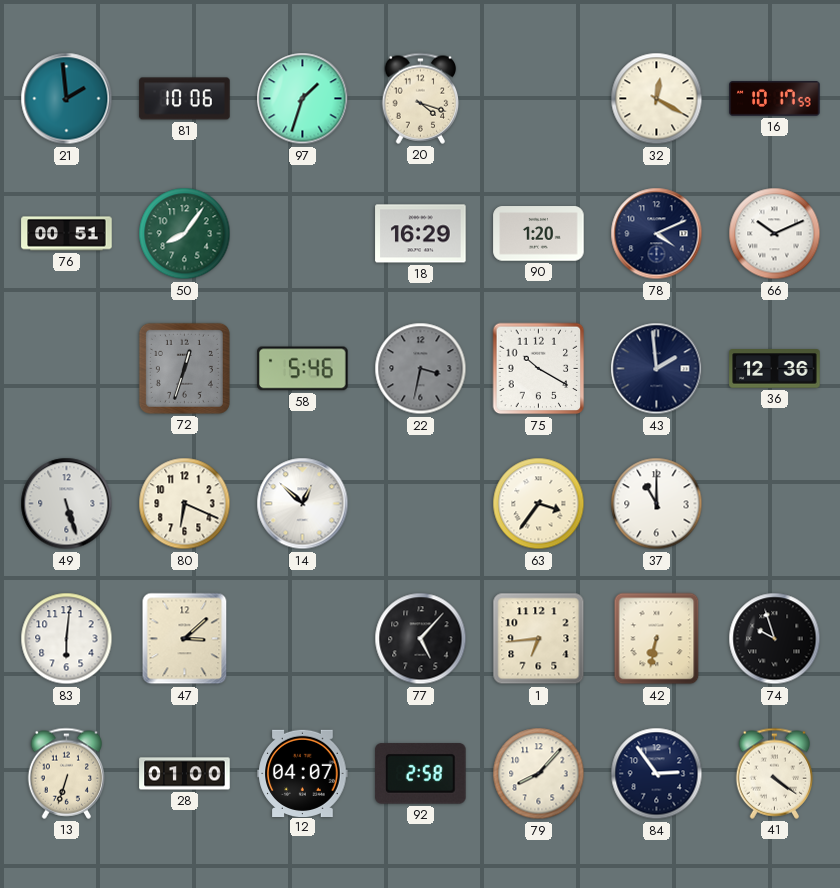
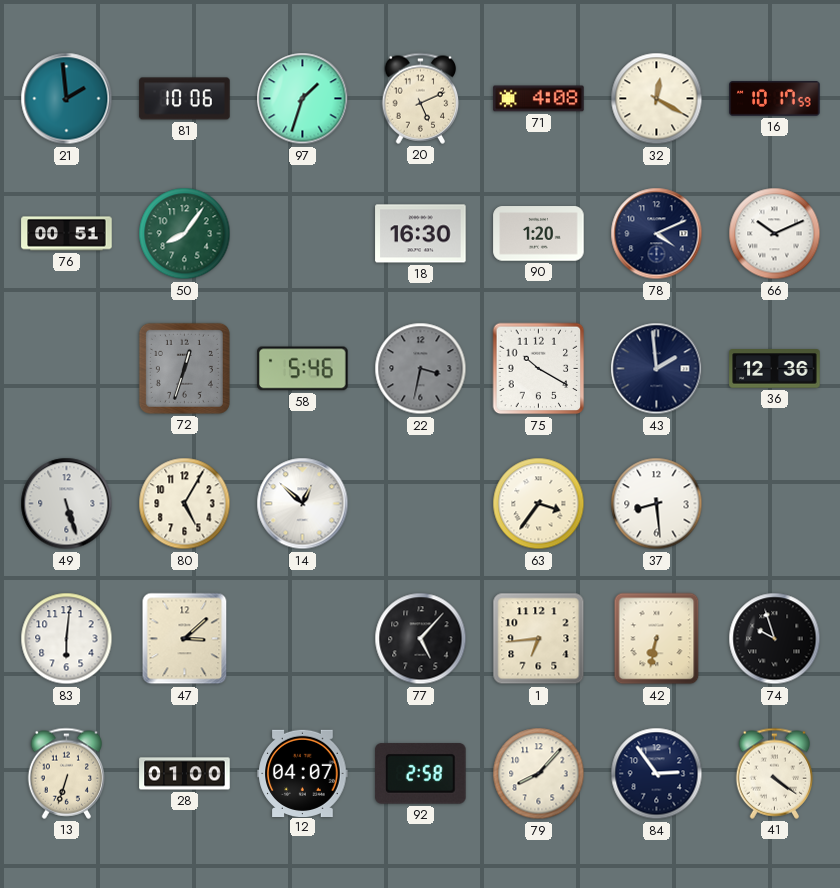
20: 4:18 -> 5:11 (421, 98)
71: none -> 4:08 (539, 99)
18: 16:29 -> 16:30 (421, 234)
80: 6:19 -> 5:05 (185, 504)
37: 11:00 -> 8:29 (657, 504)
